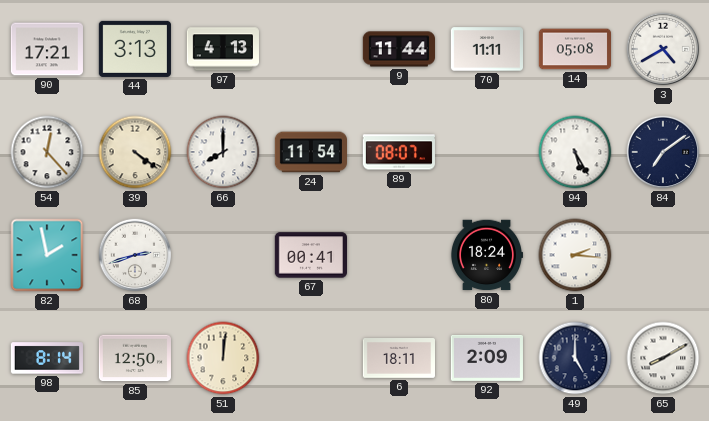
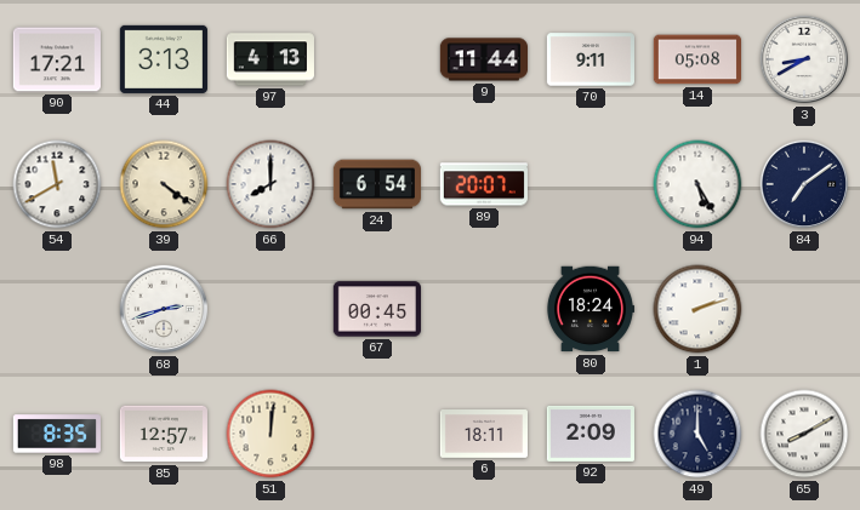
70: 11:11 -> 9:11 (590, 59)
3: 4:40 -> 8:40 (804, 59)
54: 12:23 -> 11:40 (57, 184)
24: 11:54 -> 6:54 (376, 184)
89: 08:07 -> 20:07 (484, 184)
82: 1:58 -> none (47, 255)
67: 00:41 -> 00:45 (376, 309)
1: 2:16 -> 2:12 (697, 309)
98: 8:14 -> 8:35 (57, 434)
85: 12:50 -> 12:57 (163, 434)
